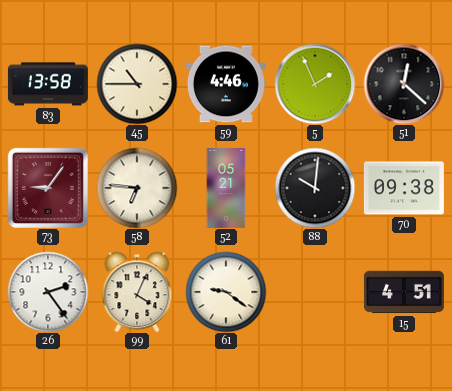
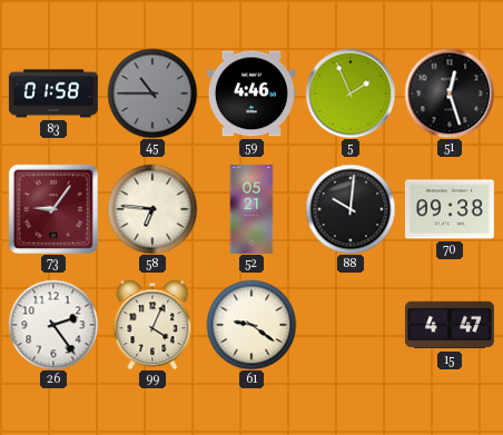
83: 13:58 -> 01:58 (53, 93)
45 dial: cream -> grey (152, 93)
51: 12:22 -> 12:27 (450, 93)
15: 4:51 -> 4:47 (450, 325)
